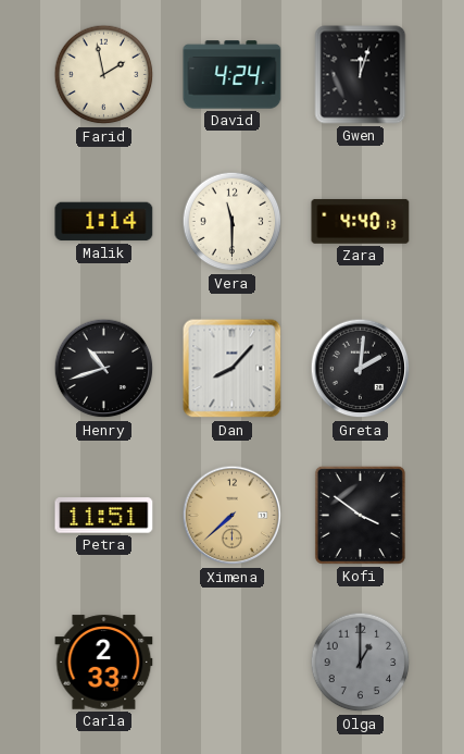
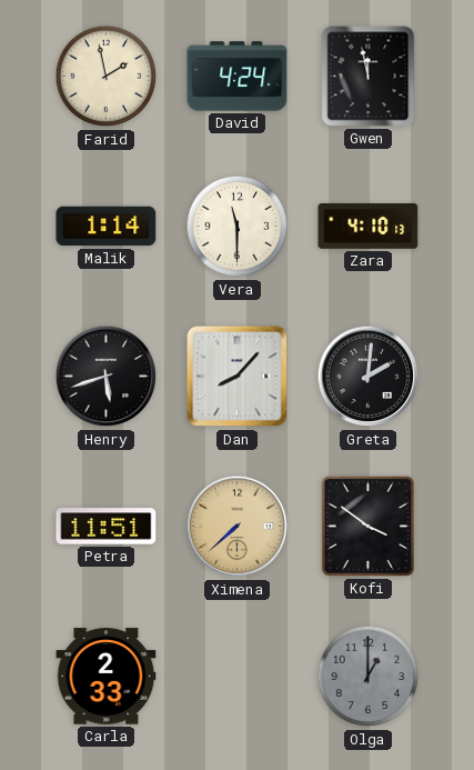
Gwen: 12:03 -> 11:58 (369, 77)
Zara: 4:40 -> 4:10 (369, 226)
Henry: 10:42 -> 5:42 (107, 377)
